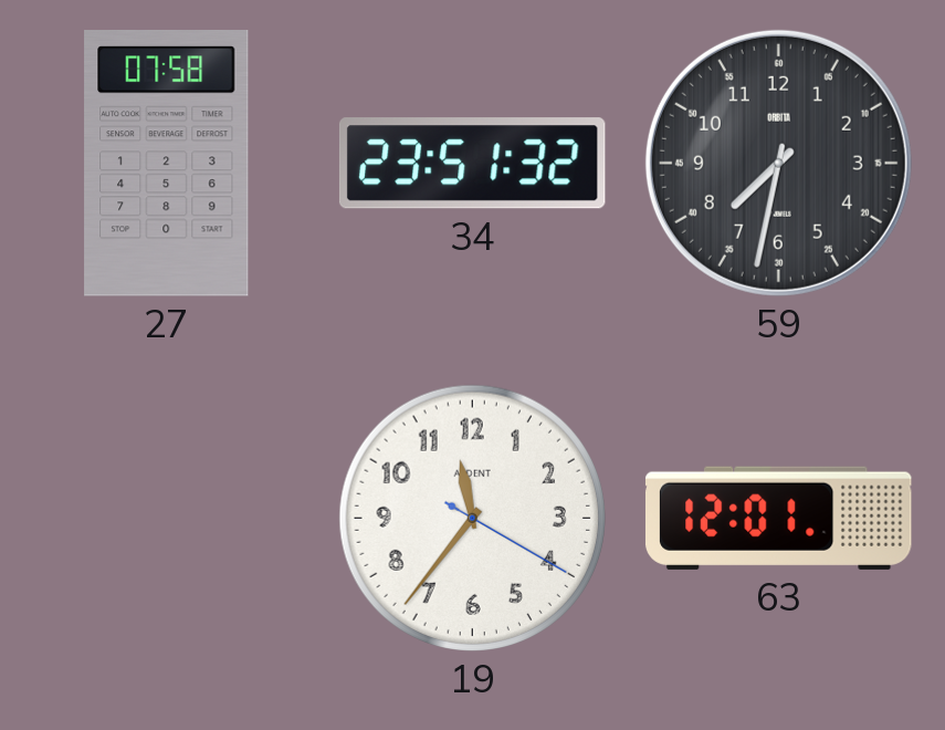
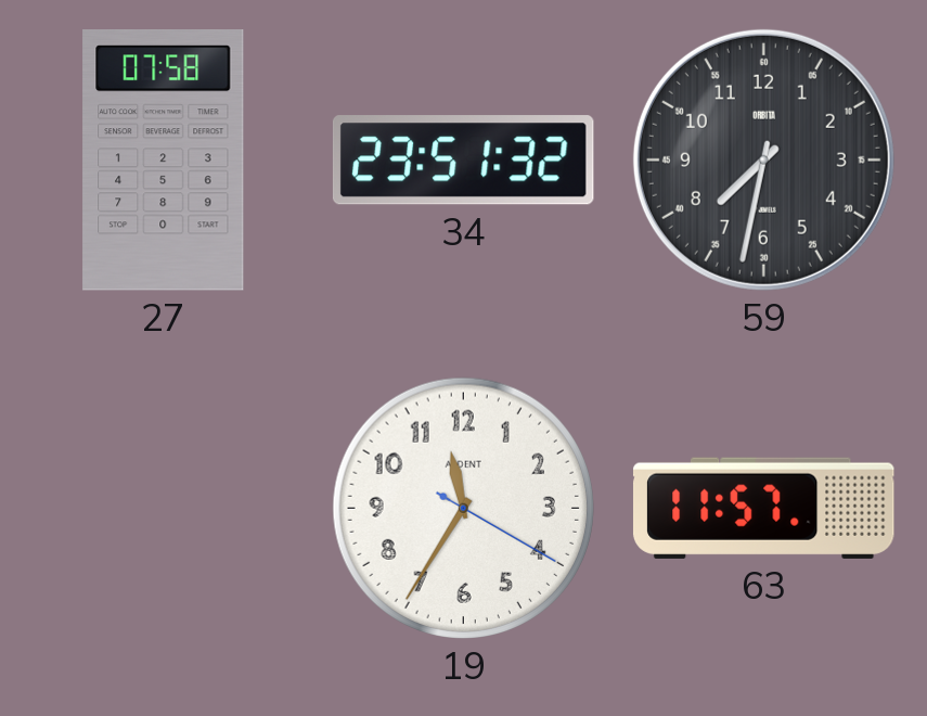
19: 11:36 -> 11:35 (463, 508)
63: 12:01 -> 11:57 (763, 508)
